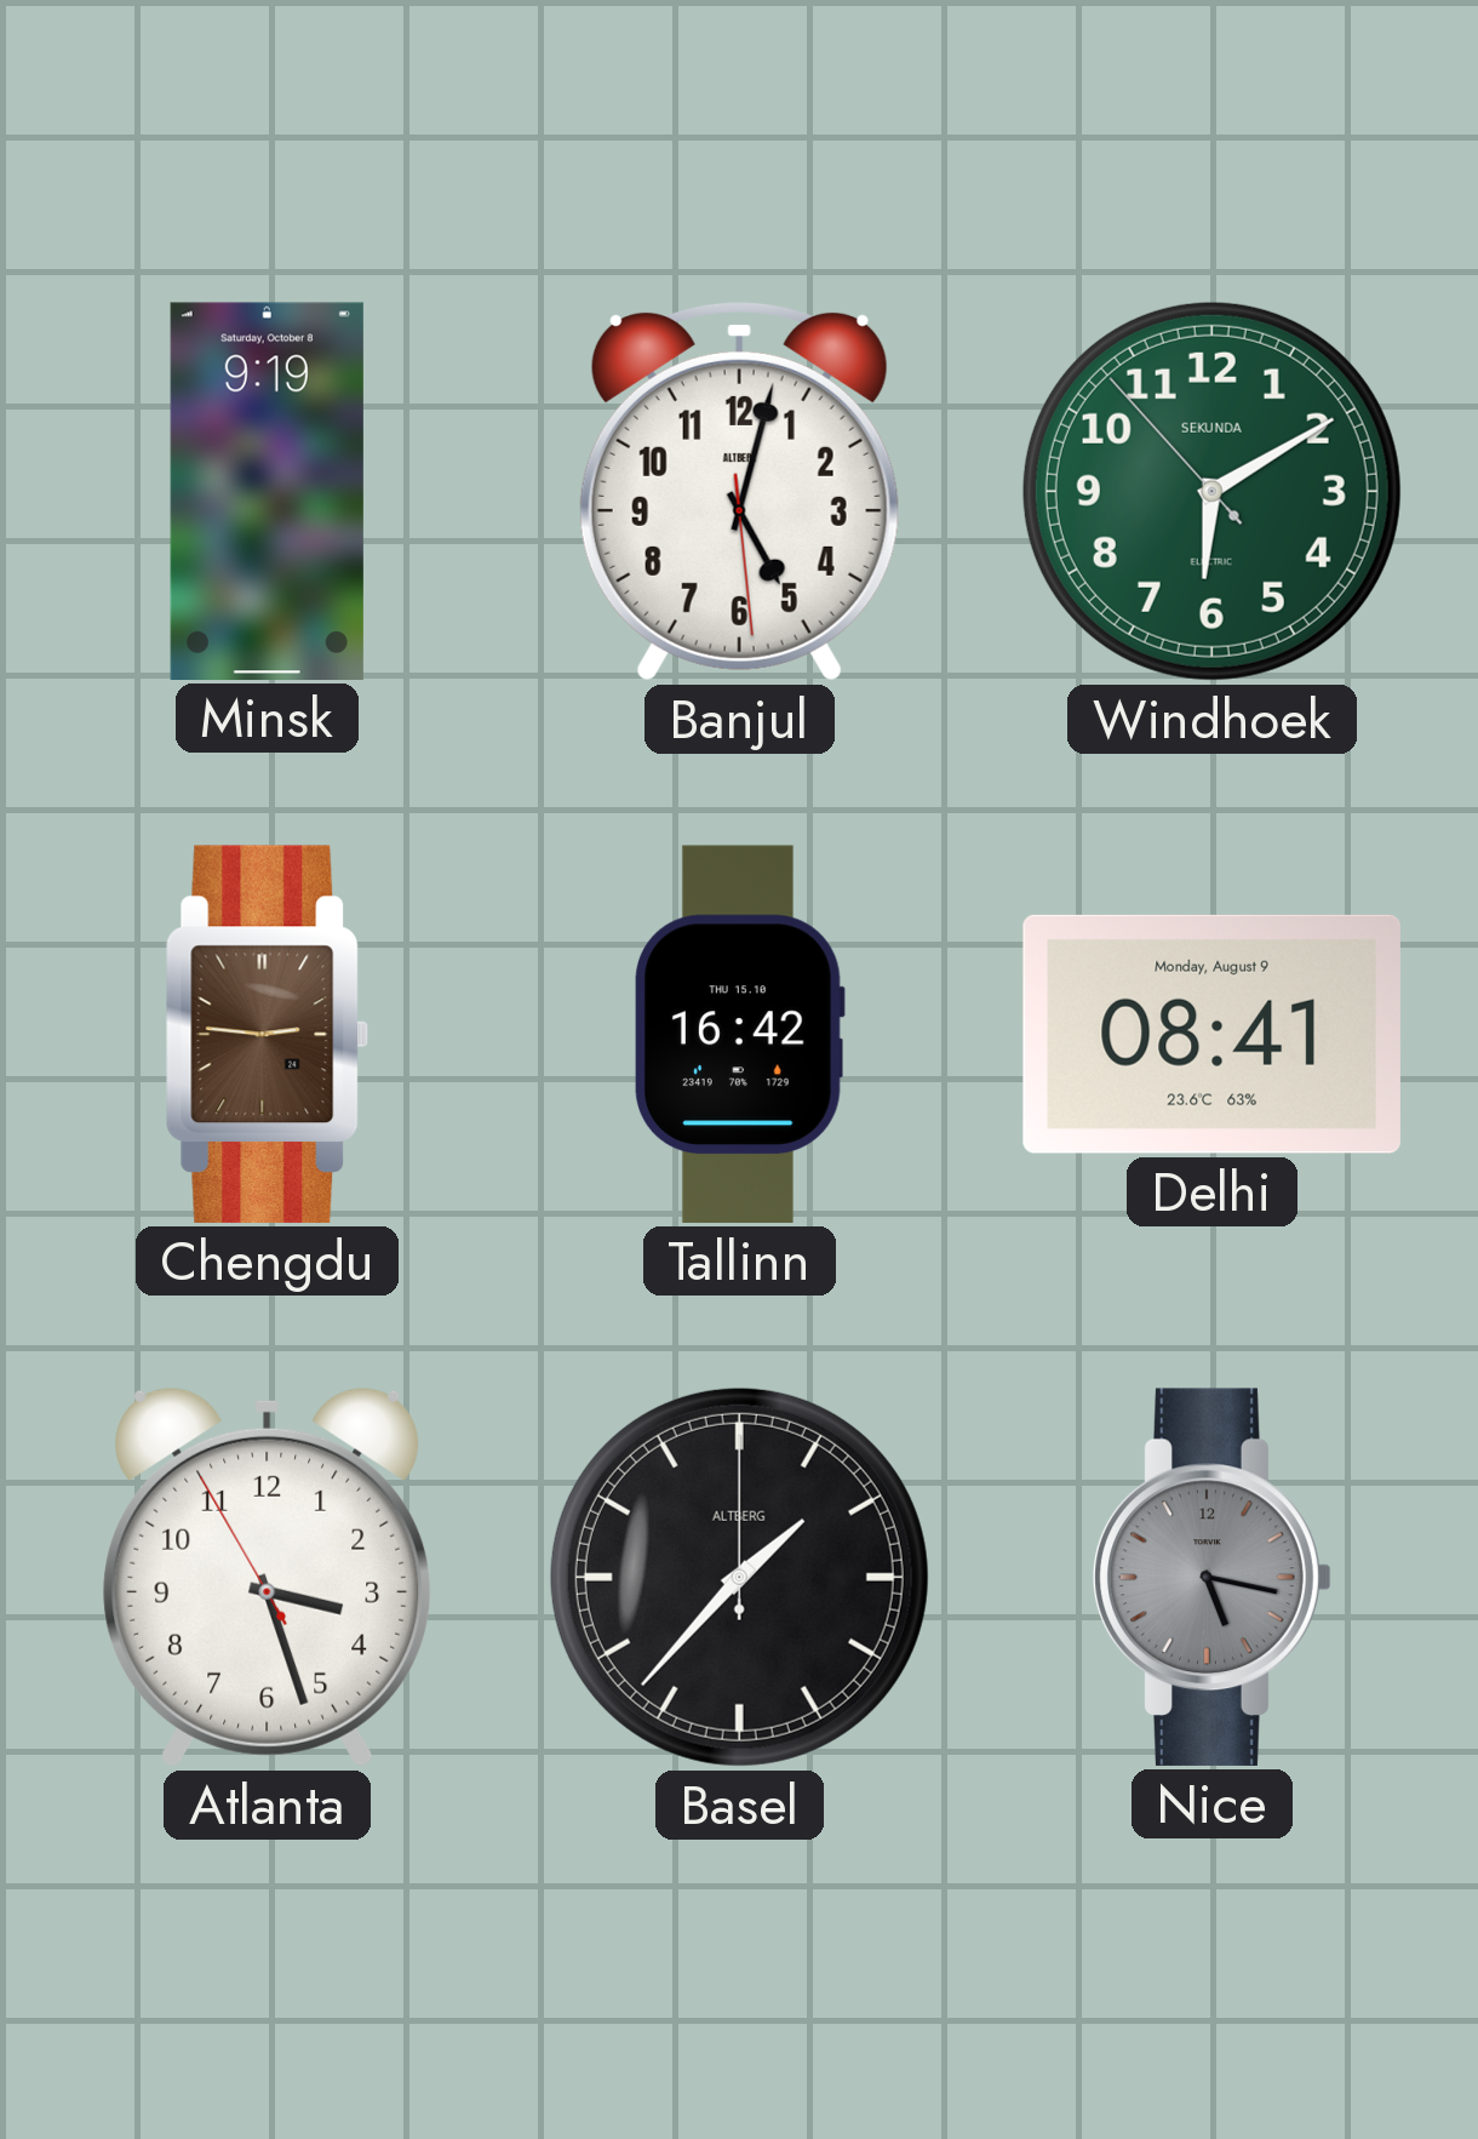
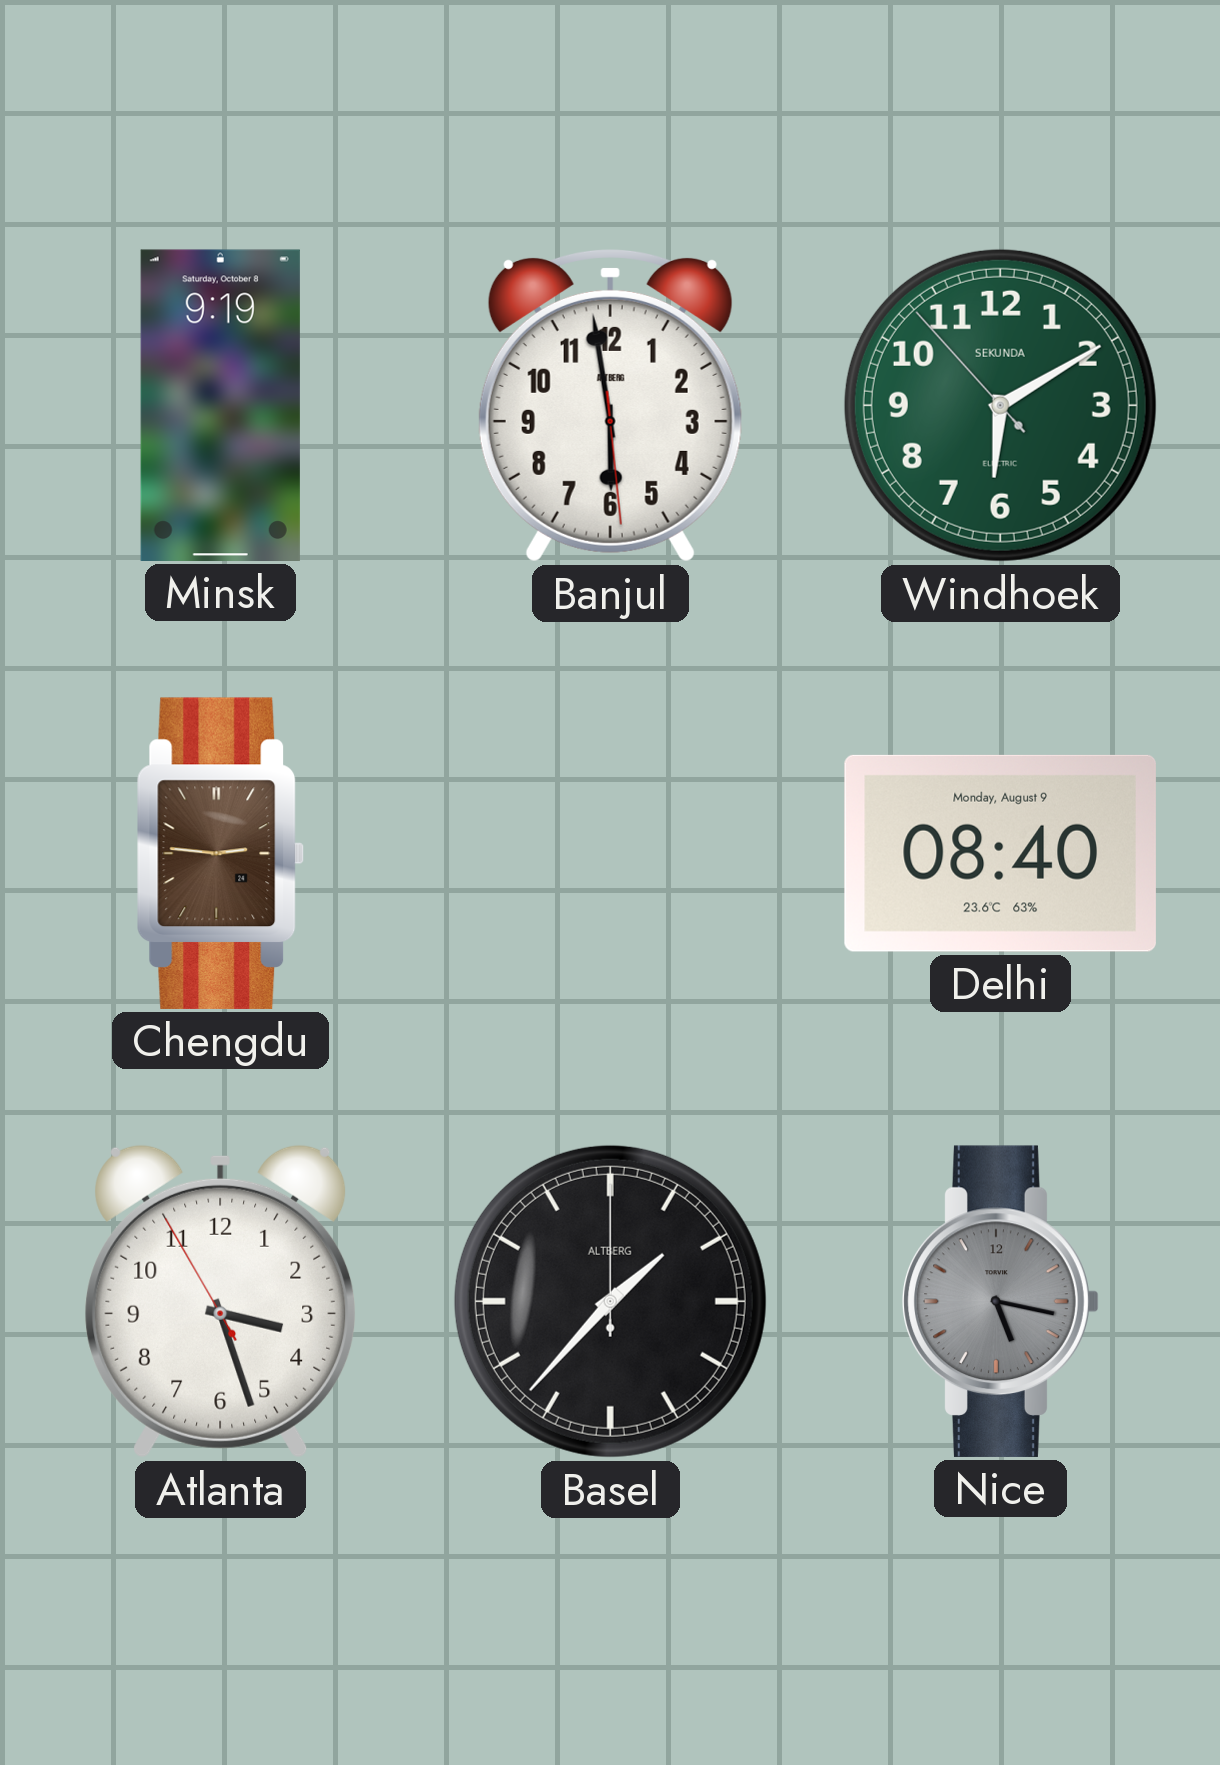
Banjul: 5:02 -> 5:58 (610, 405)
Tallinn: 16:42 -> none (740, 1034)
Delhi: 08:41 -> 08:40 (1000, 853)
